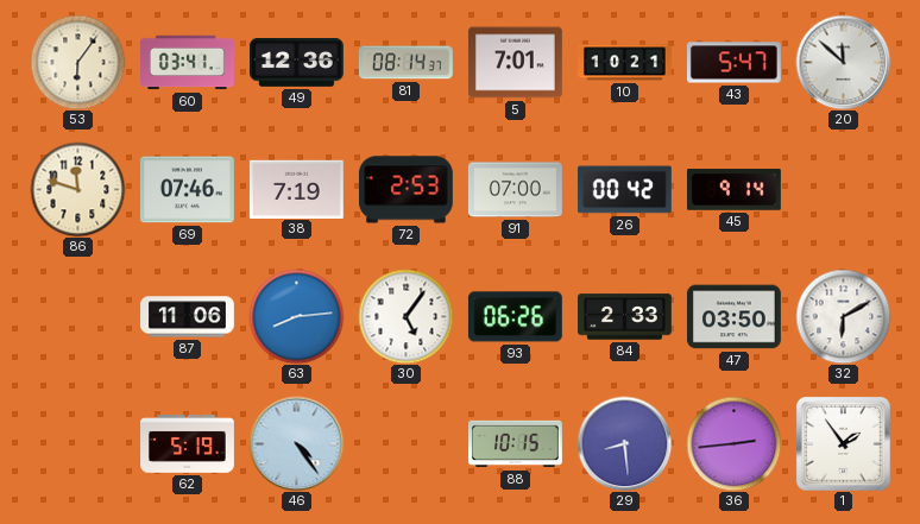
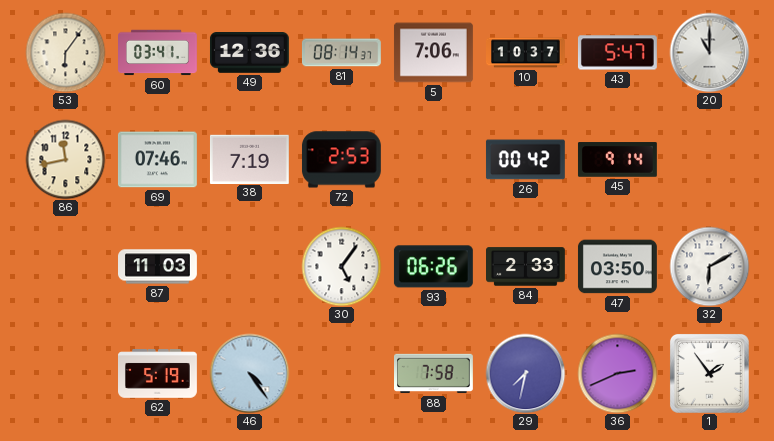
5: 7:01 -> 7:06 (433, 53)
10: 10:21 -> 10:37 (526, 53)
20: 11:52 -> 11:00 (709, 52)
86: 11:48 -> 11:43 (65, 159)
91: 07:00 -> none (515, 190)
87: 11:06 -> 11:03 (158, 267)
63: 8:14 -> none (296, 316)
88: 10:15 -> 7:58 (434, 374)
29: 8:29 -> 7:32 (525, 373)
36: 2:44 -> 2:41 (617, 373)
